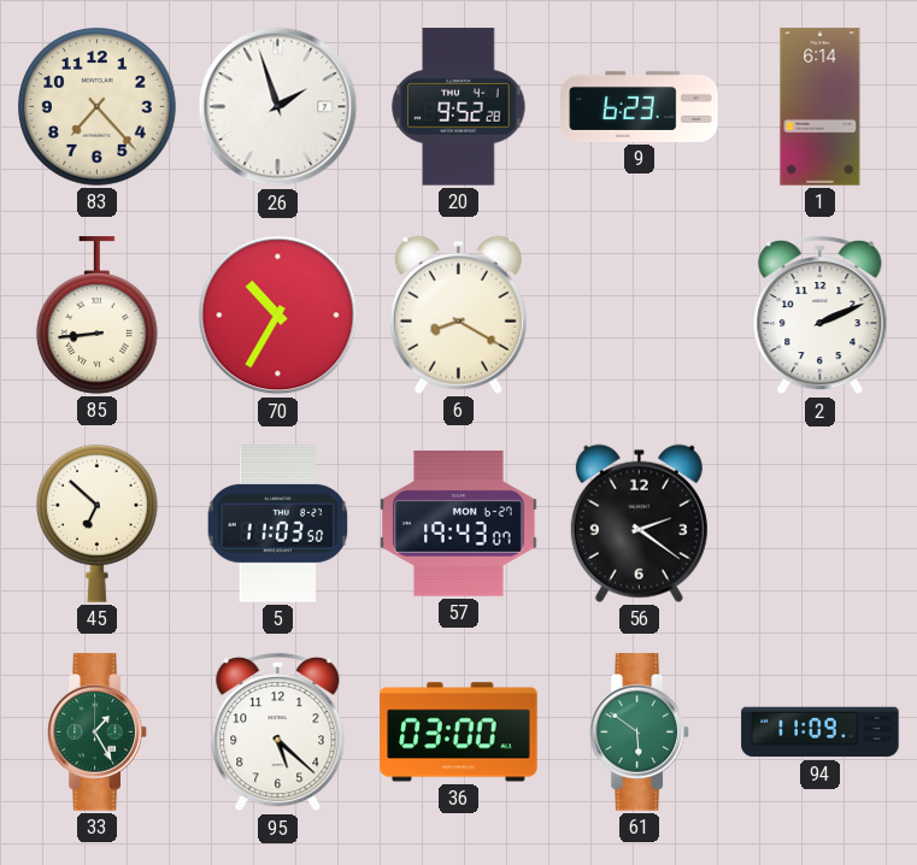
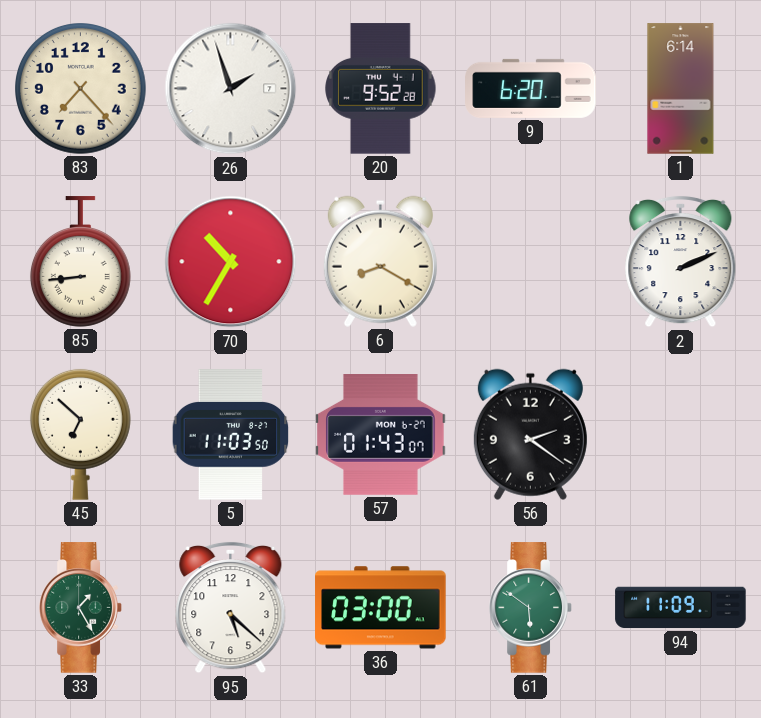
9: 6:23 -> 6:20 (531, 88)
57: 19:43 -> 01:43 (381, 435)
